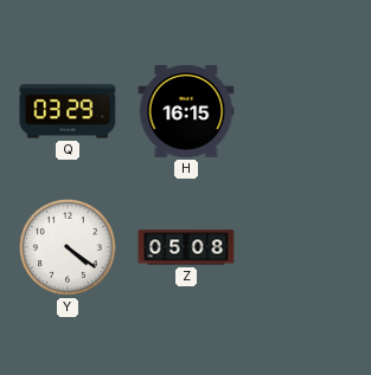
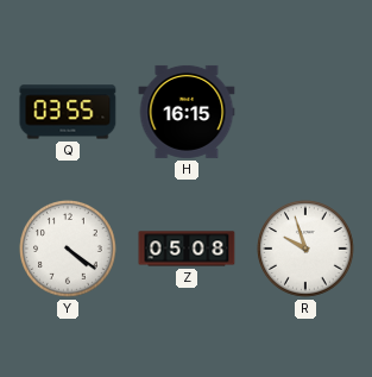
Q: 03:29 -> 03:55 (68, 112)
R: none -> 9:57 (307, 250)
